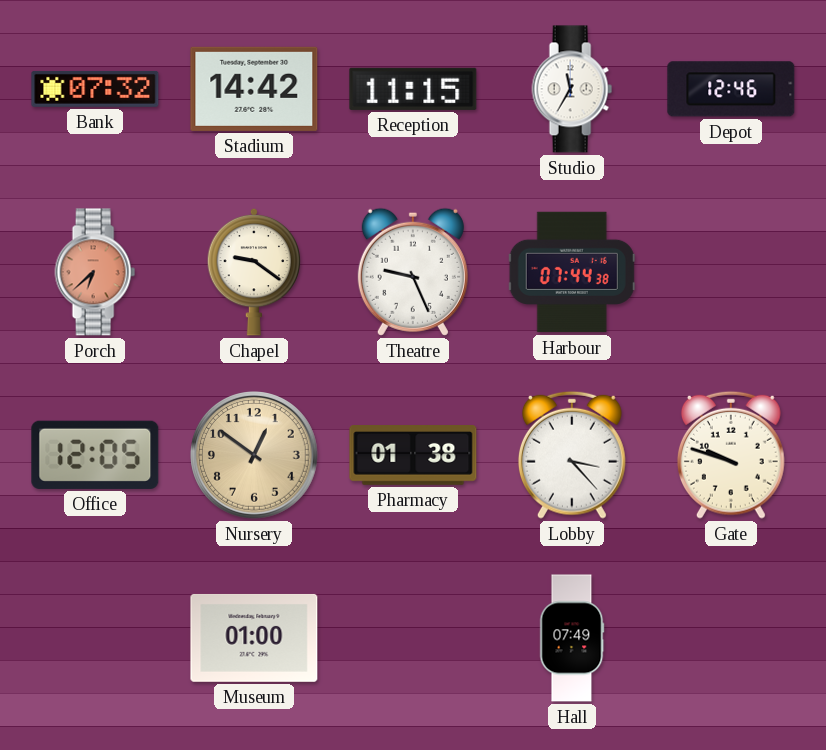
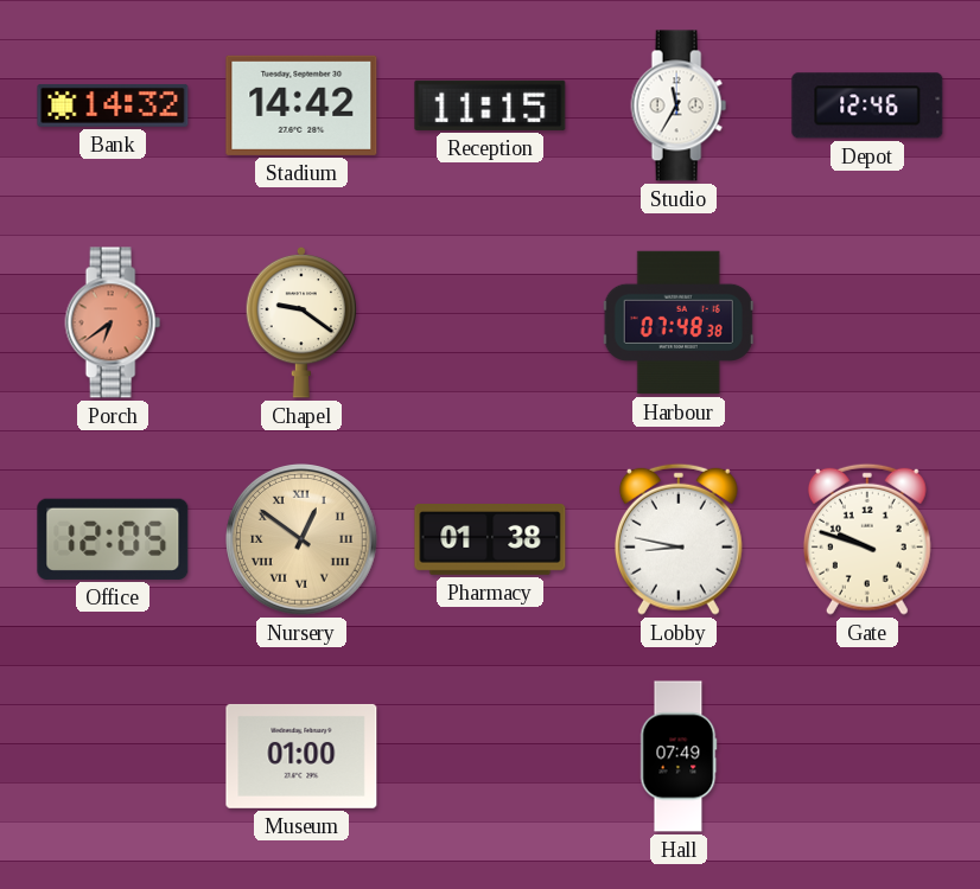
Bank: 07:32 -> 14:32 (113, 105)
Porch: 6:38 -> 6:39 (113, 322)
Theatre: 9:26 -> none (413, 272)
Harbour: 07:44 -> 07:48 (679, 322)
Nursery numerals: Arabic -> Roman (303, 541)
Lobby: 3:23 -> 8:47 (679, 539)
